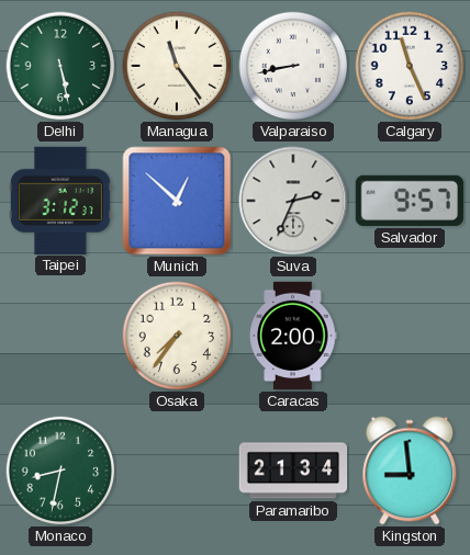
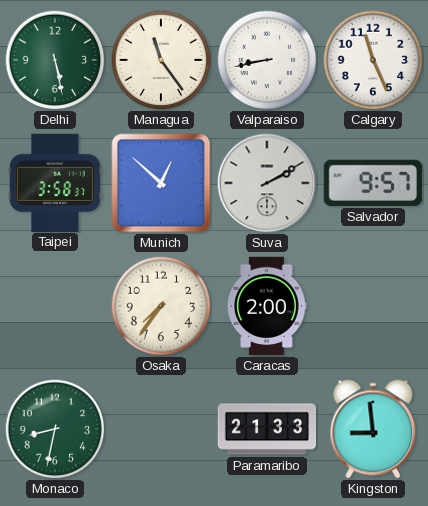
Taipei: 3:12 -> 3:58 (55, 182)
Suva: 2:34 -> 2:10 (267, 183)
Paramaribo: 21:34 -> 21:33 (267, 429)
